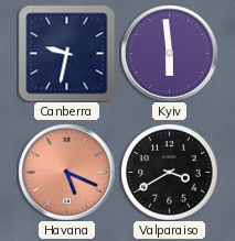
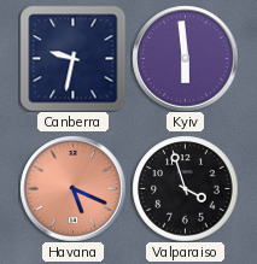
Valparaiso: 3:40 -> 3:57 (185, 188)
